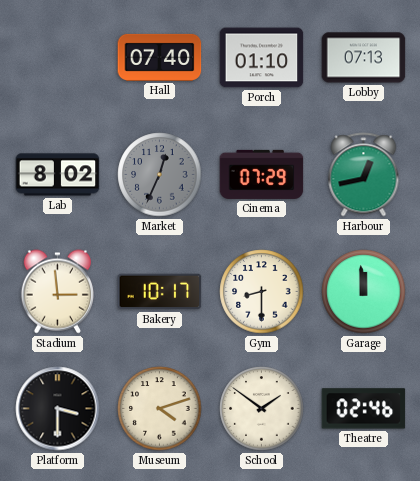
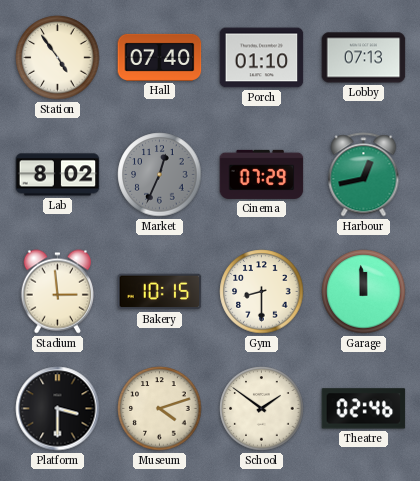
Station: none -> 4:54 (58, 58)
Bakery: 10:17 -> 10:15 (160, 292)
